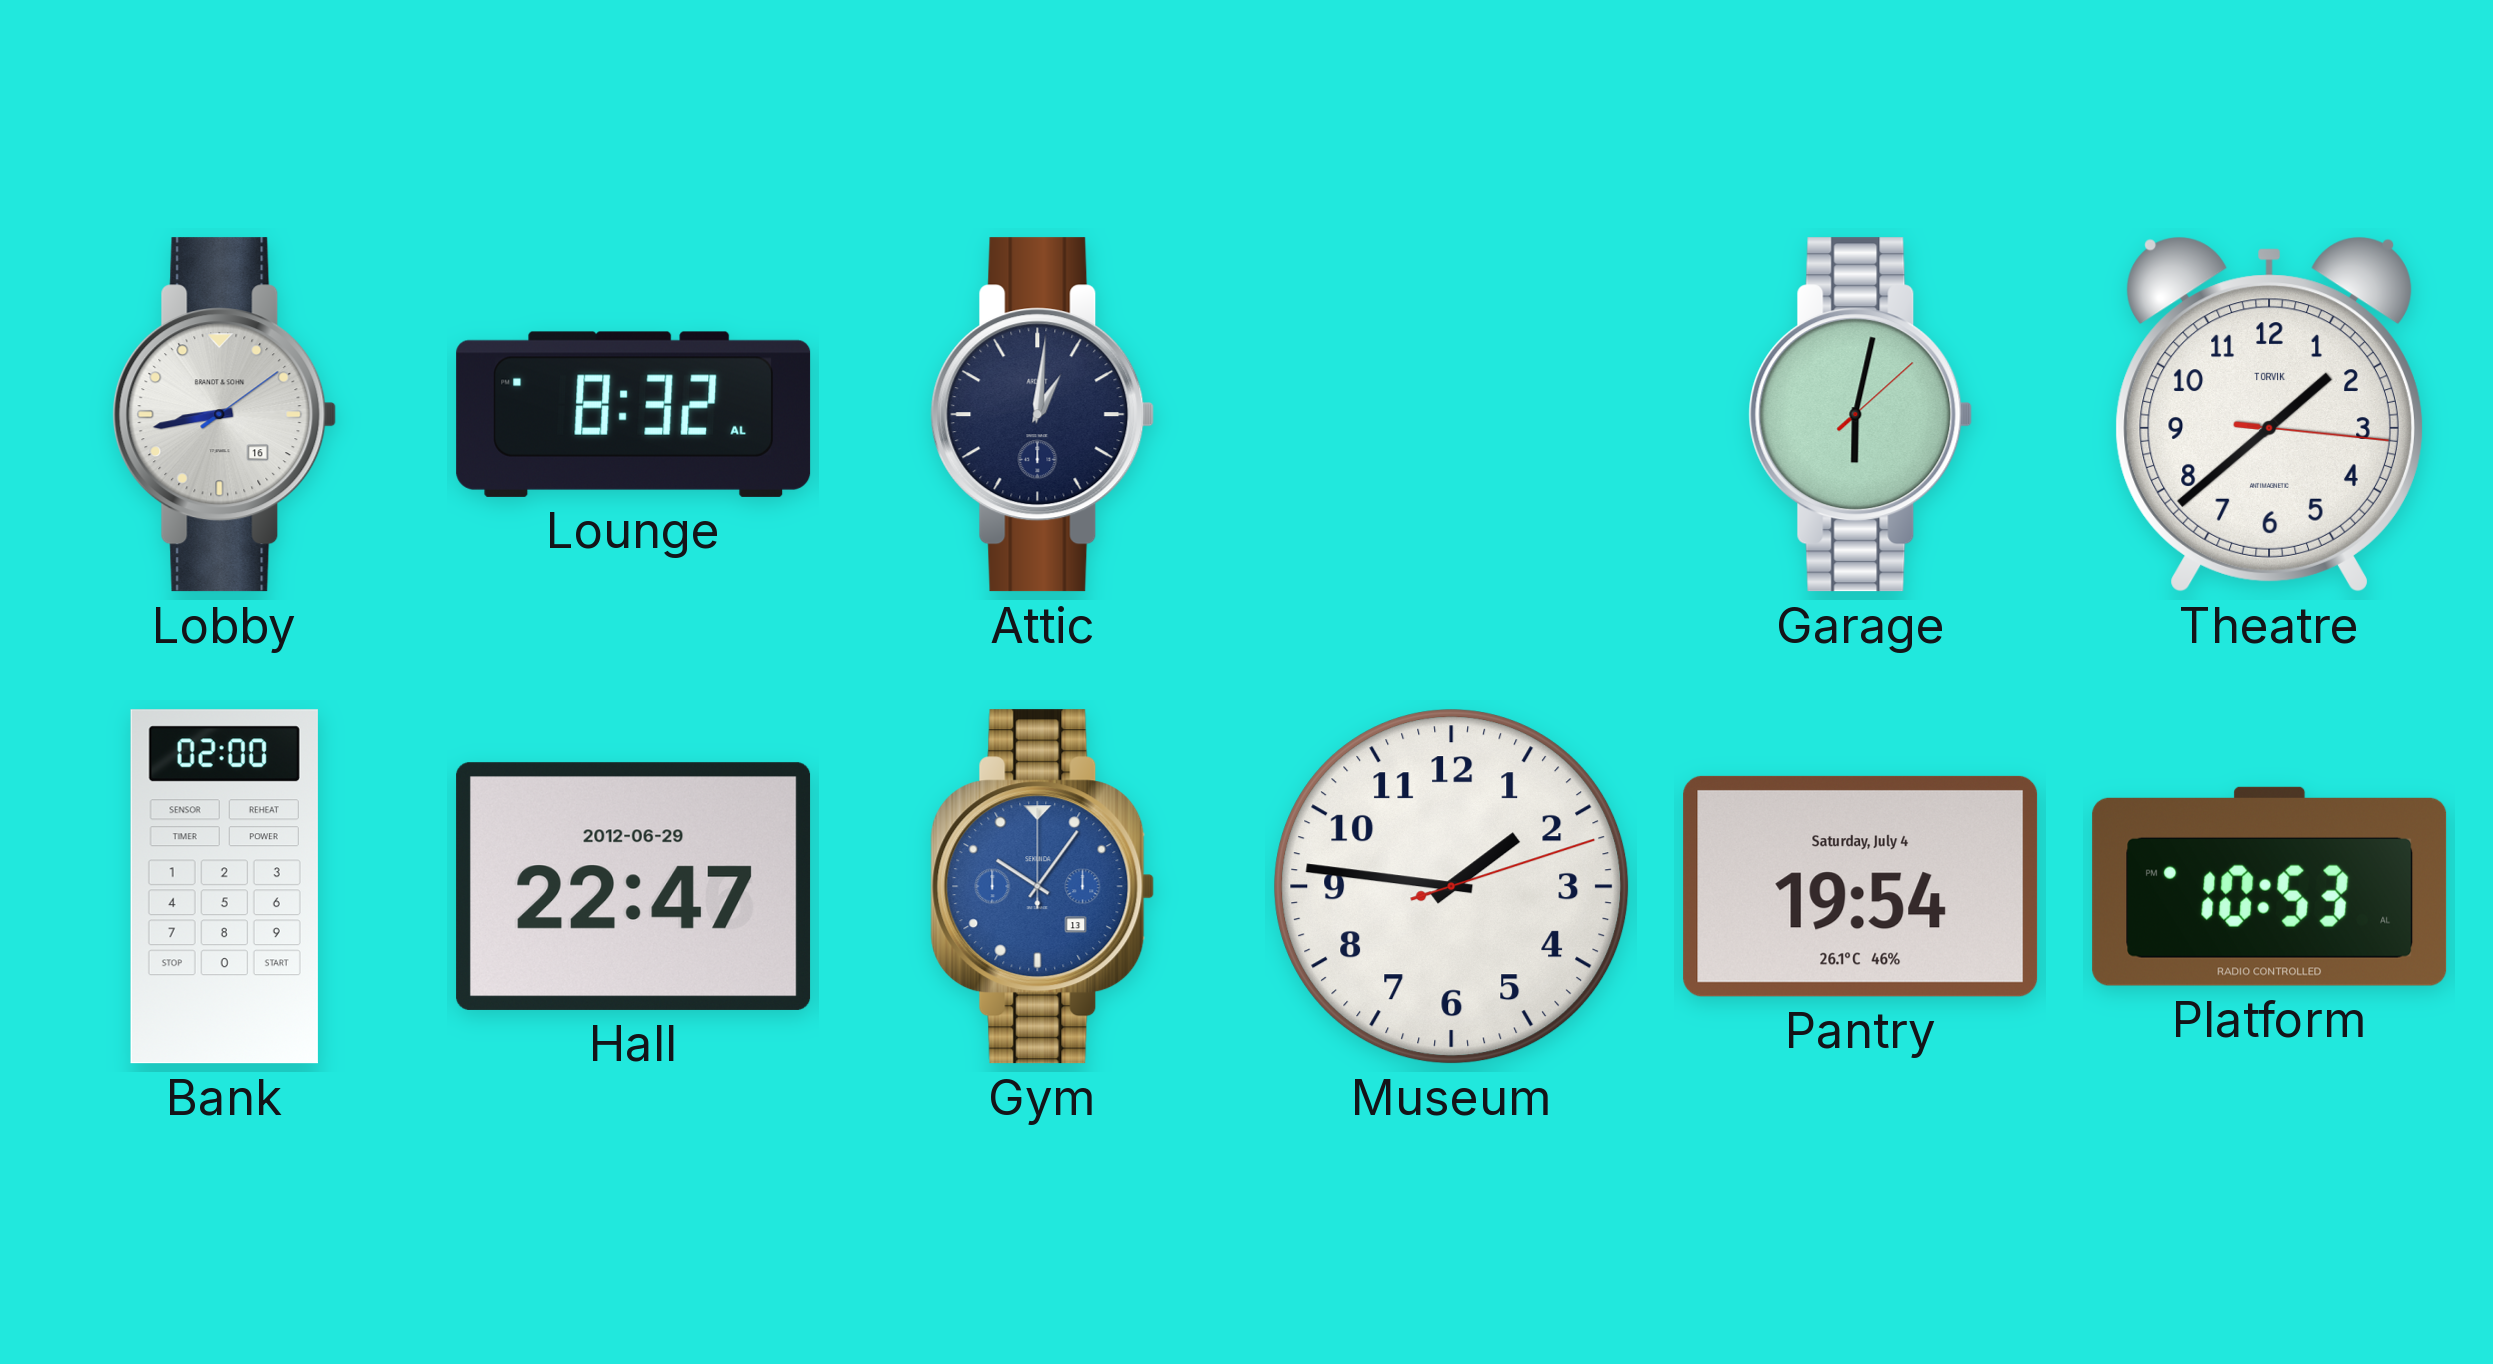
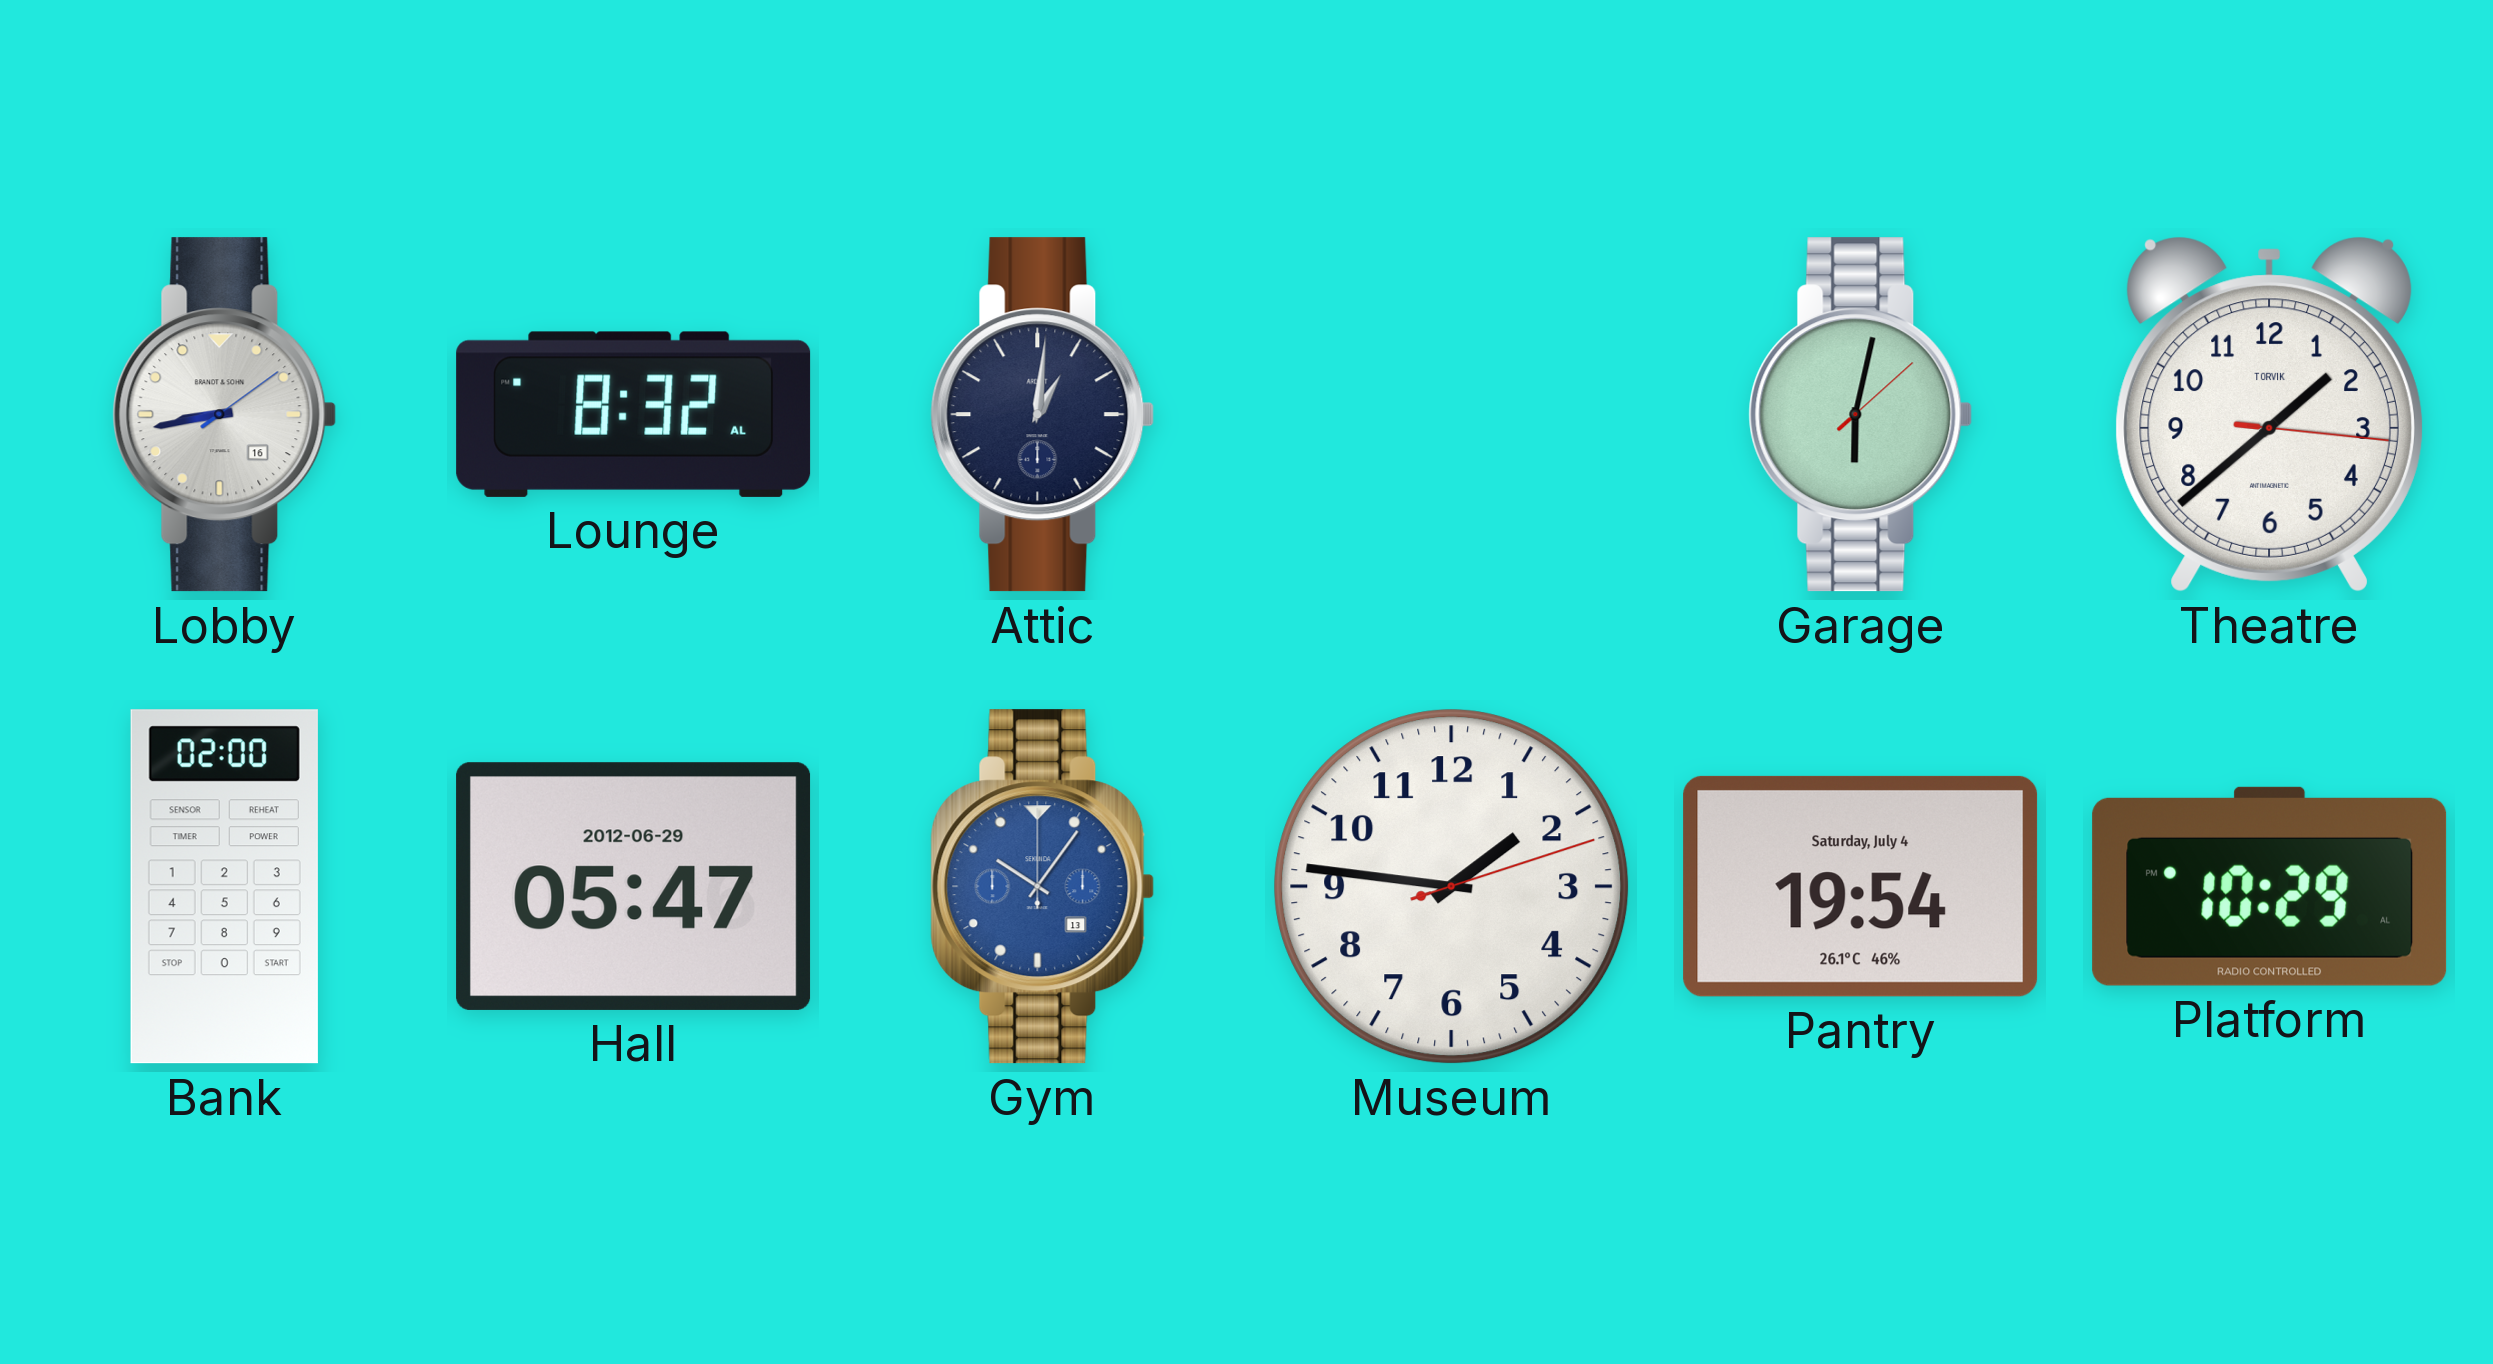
Hall: 22:47 -> 05:47 (634, 886)
Platform: 10:53 -> 10:29 (2270, 886)
